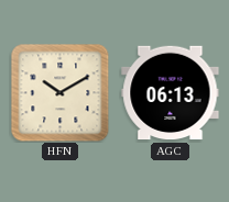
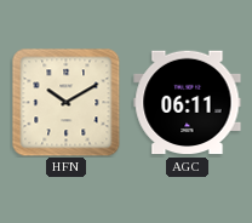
AGC: 06:13 -> 06:11 (188, 103)
